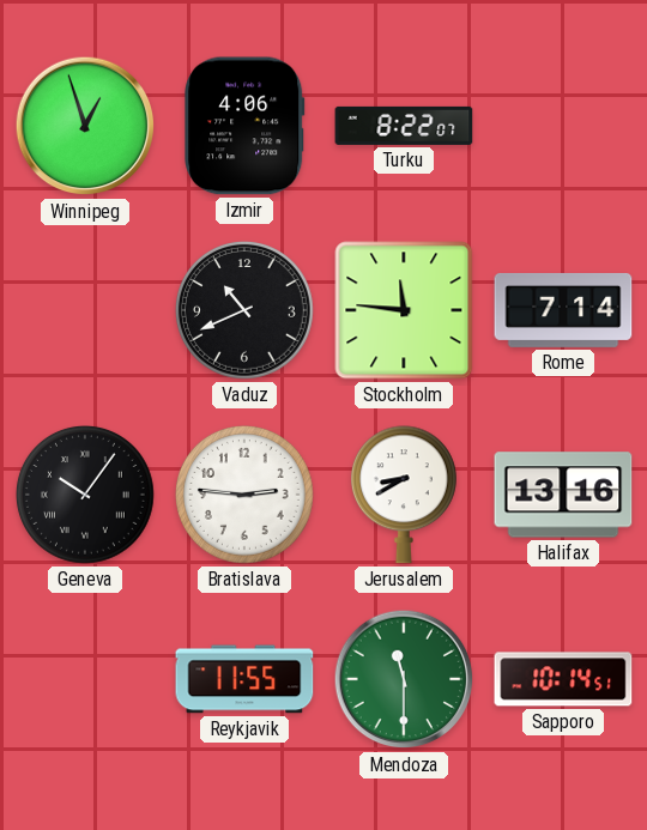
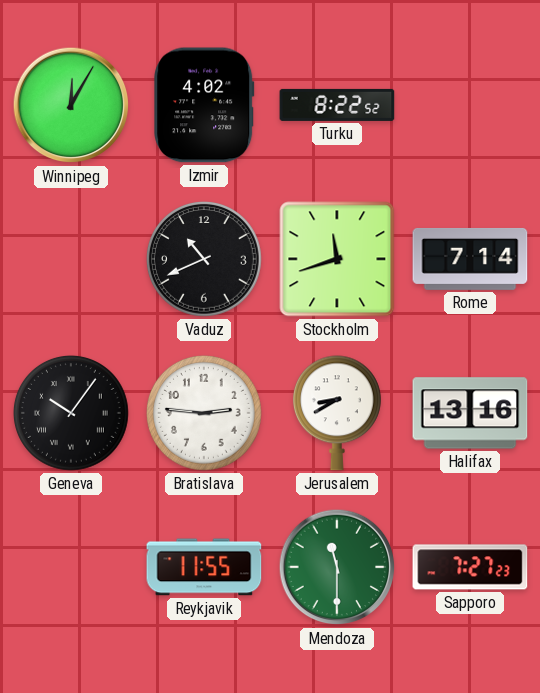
Winnipeg: 12:57 -> 12:05 (71, 105)
Izmir: 4:06 -> 4:02 (204, 105)
Turku: 8:22:07 -> 8:22:52 (337, 105)
Stockholm: 11:46 -> 11:42 (337, 259)
Sapporo: 10:14 -> 7:27 (470, 567)
